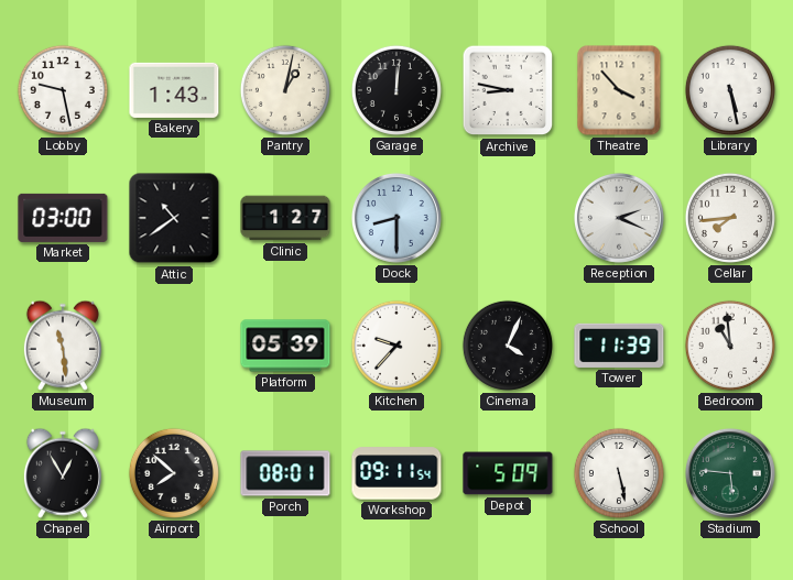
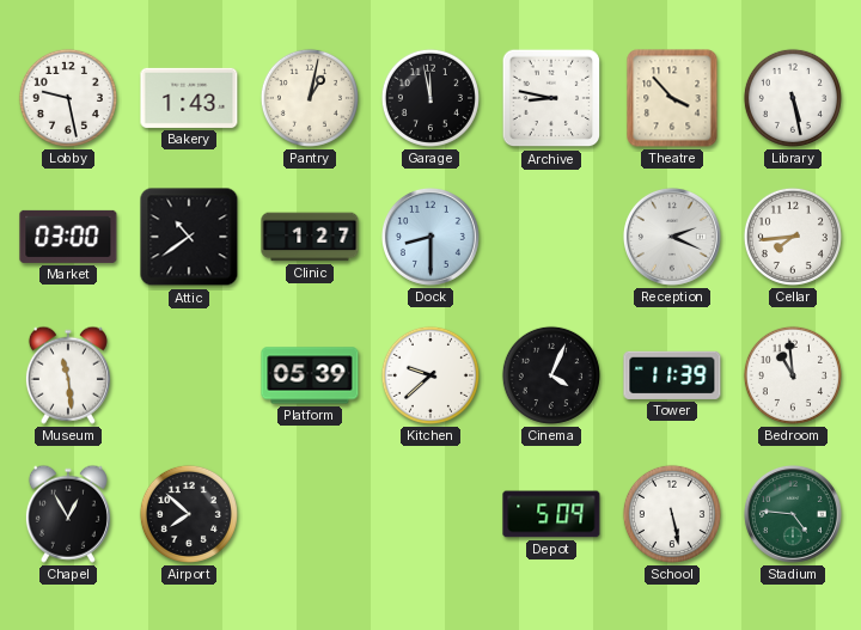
Garage: 12:01 -> 11:58 (430, 98)
Kitchen: 9:37 -> 9:38 (430, 375)
Porch: 08:01 -> none (285, 473)
Workshop: 09:11 -> none (397, 473)
Stadium: 5:46 -> 4:46 (793, 514)
